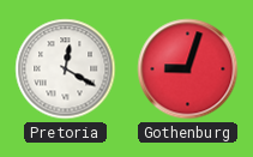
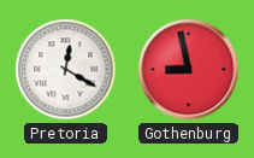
Gothenburg: 9:03 -> 8:58 (189, 70)
